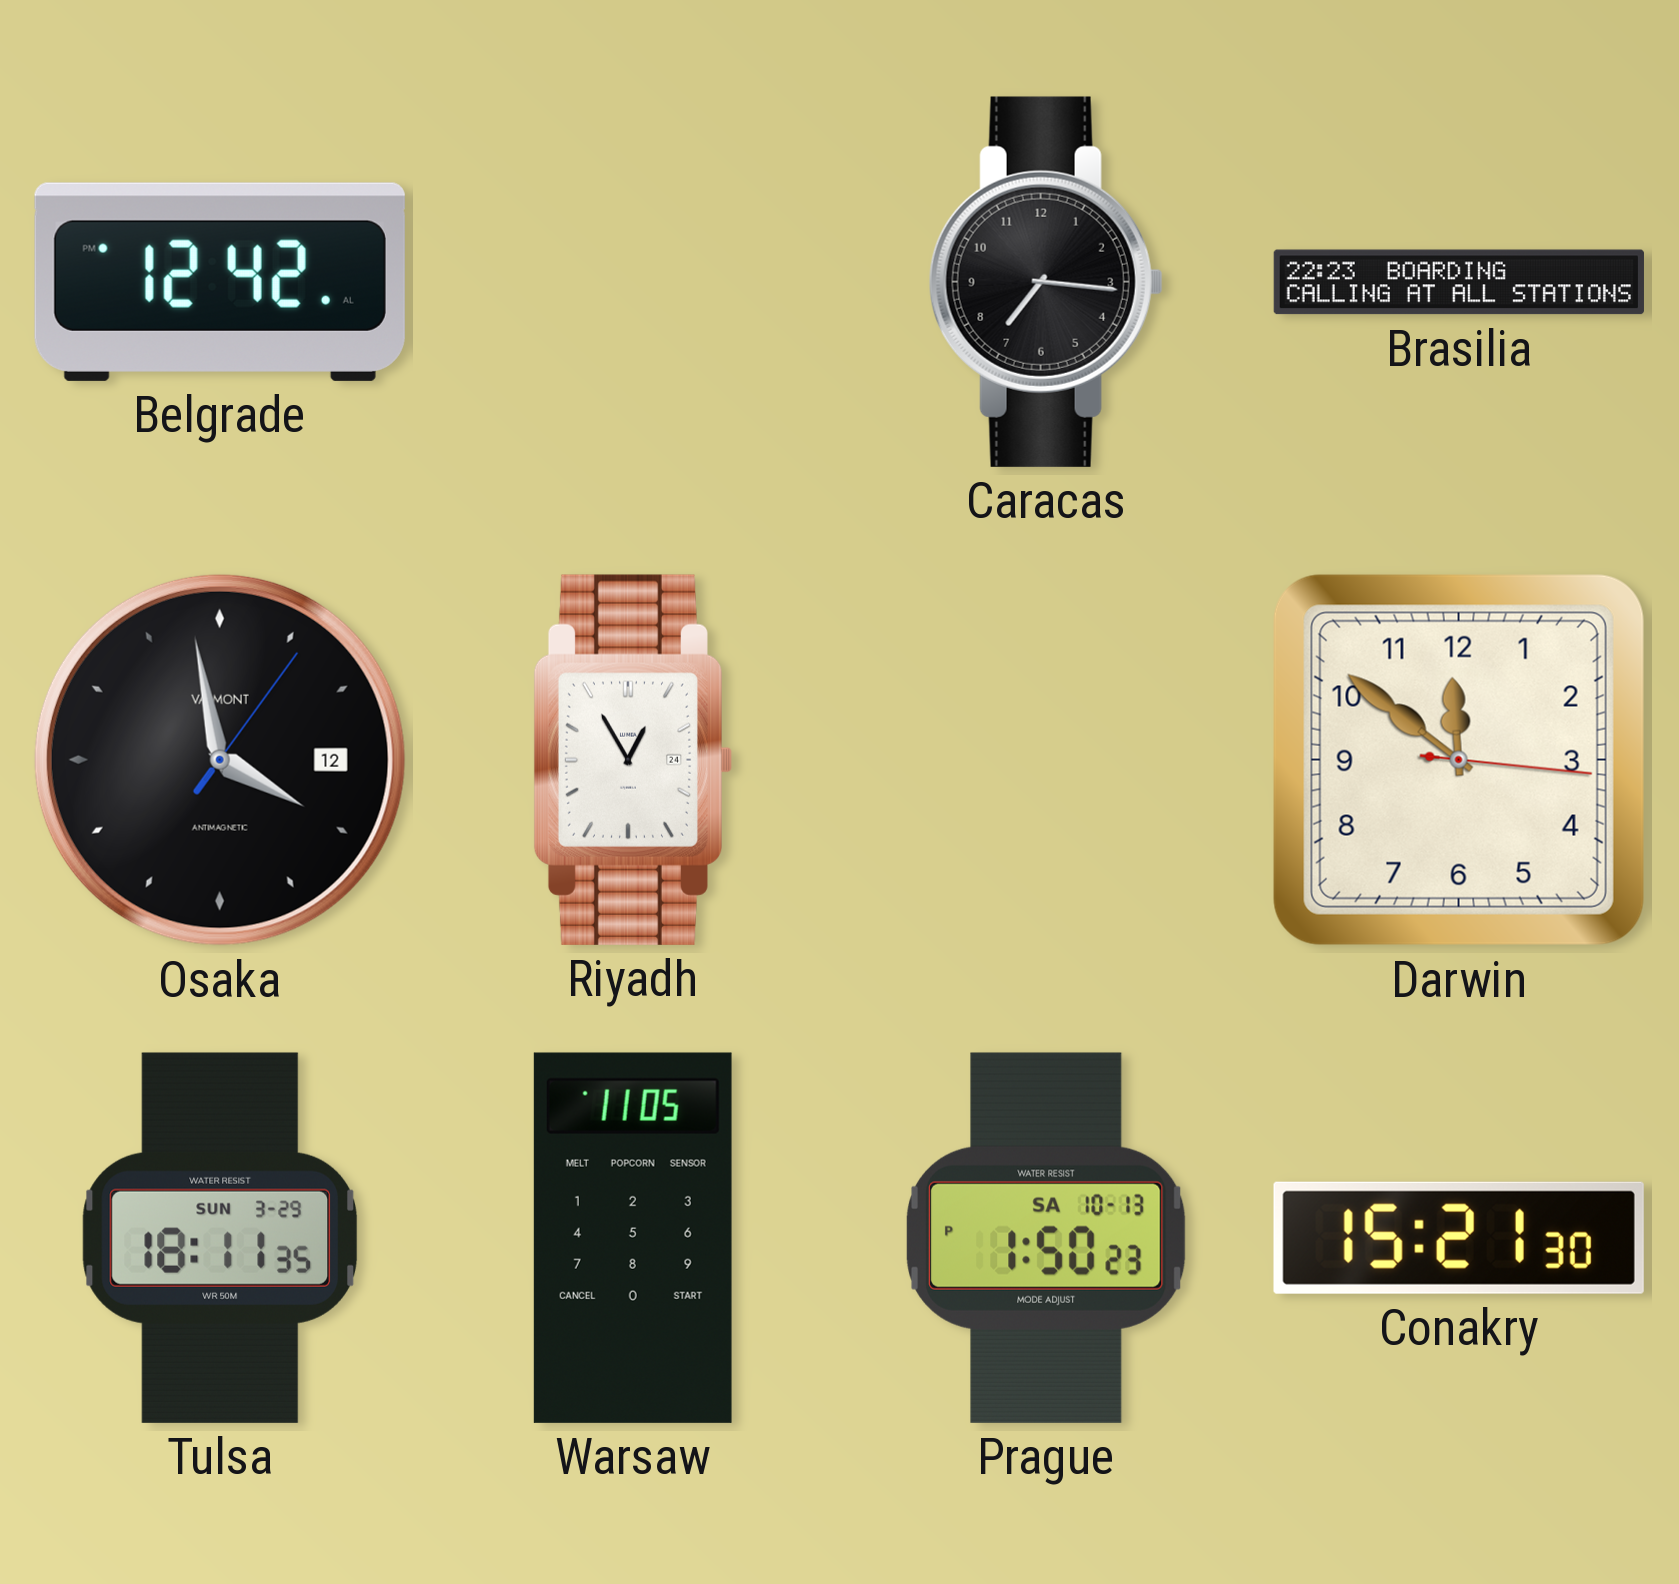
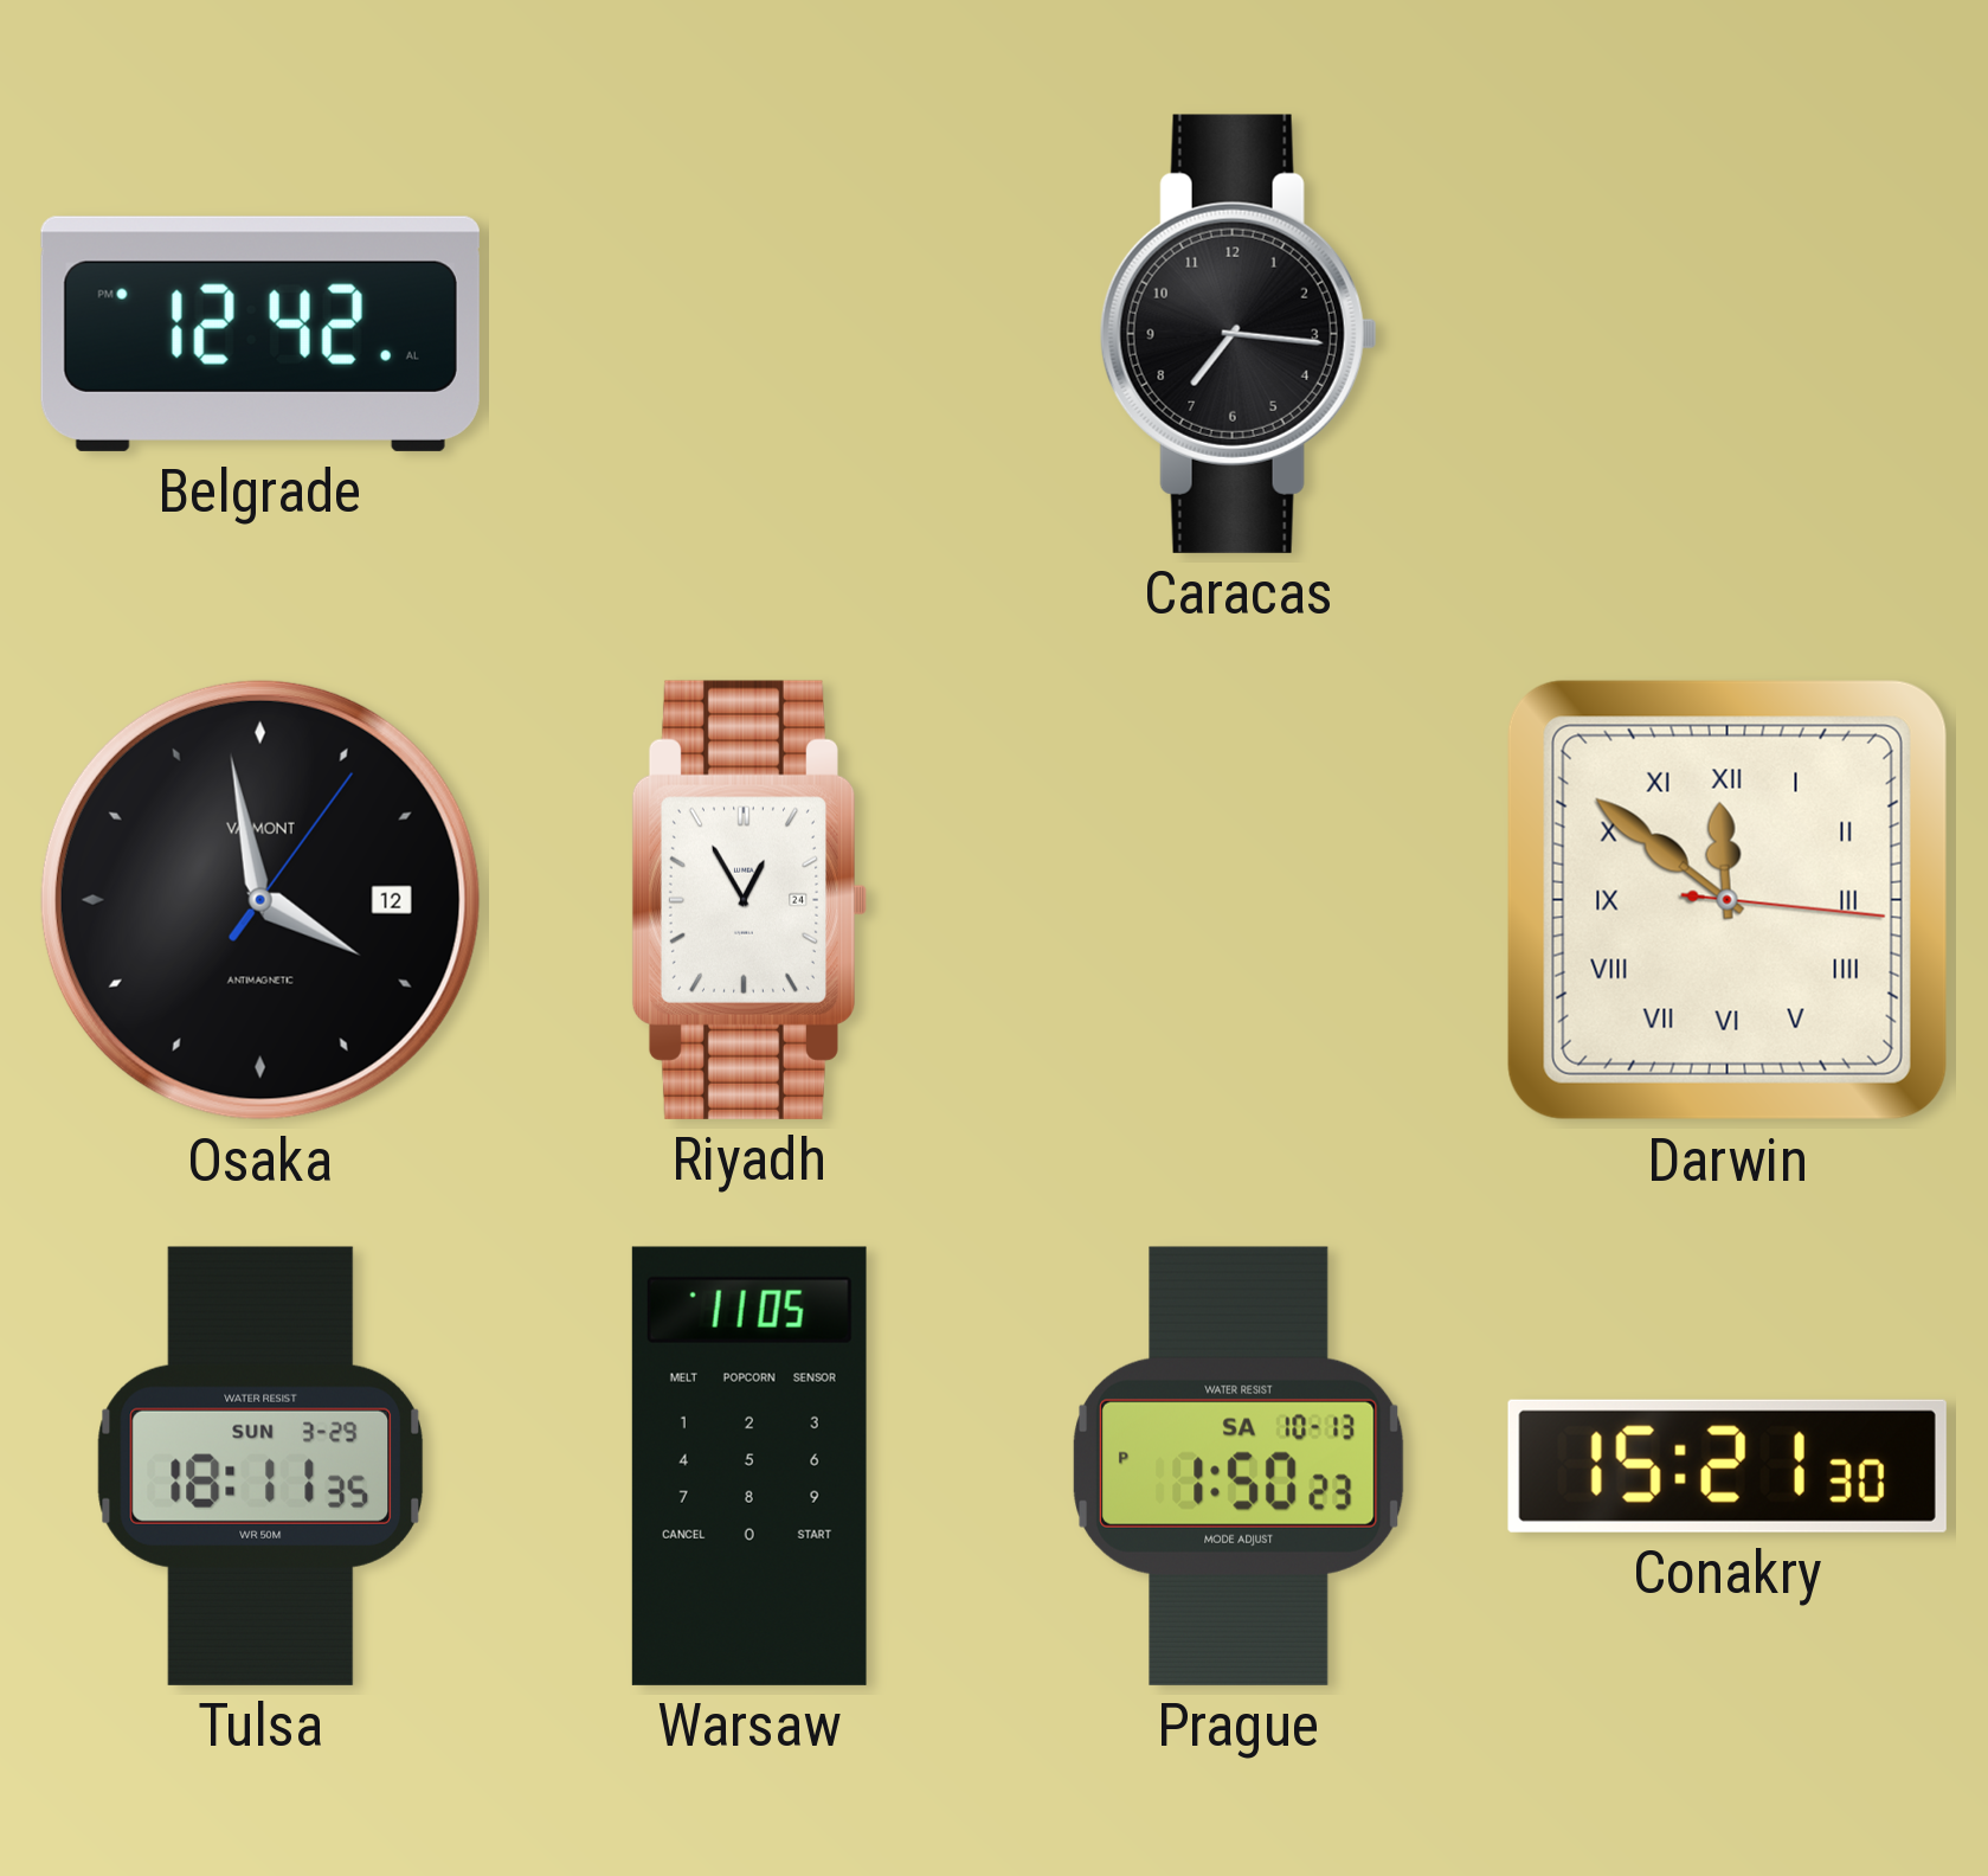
Brasilia: 22:23 -> none (1459, 282)
Darwin numerals: Arabic -> Roman (1728, 900)
